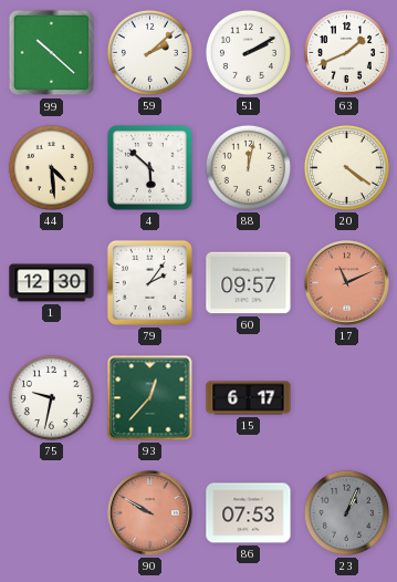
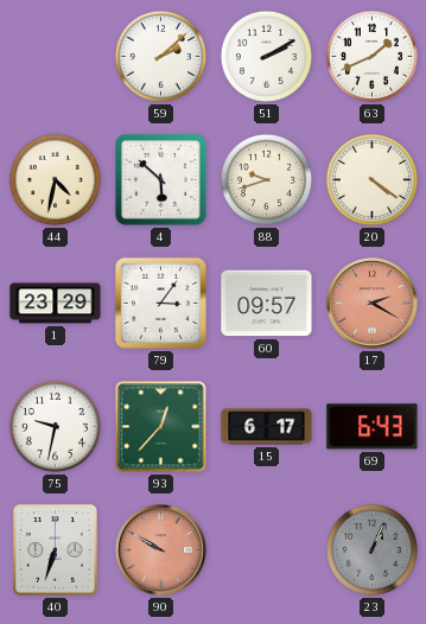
99: 10:22 -> none (52, 53)
44: 4:29 -> 4:32 (55, 179)
88: 12:02 -> 9:42 (266, 179)
1: 12:30 -> 23:29 (56, 304)
79: 2:06 -> 3:06 (160, 303)
17: 11:11 -> 2:20 (373, 304)
69: none -> 6:43 (373, 427)
40: none -> 6:33 (56, 550)
86: 07:53 -> none (249, 513)
